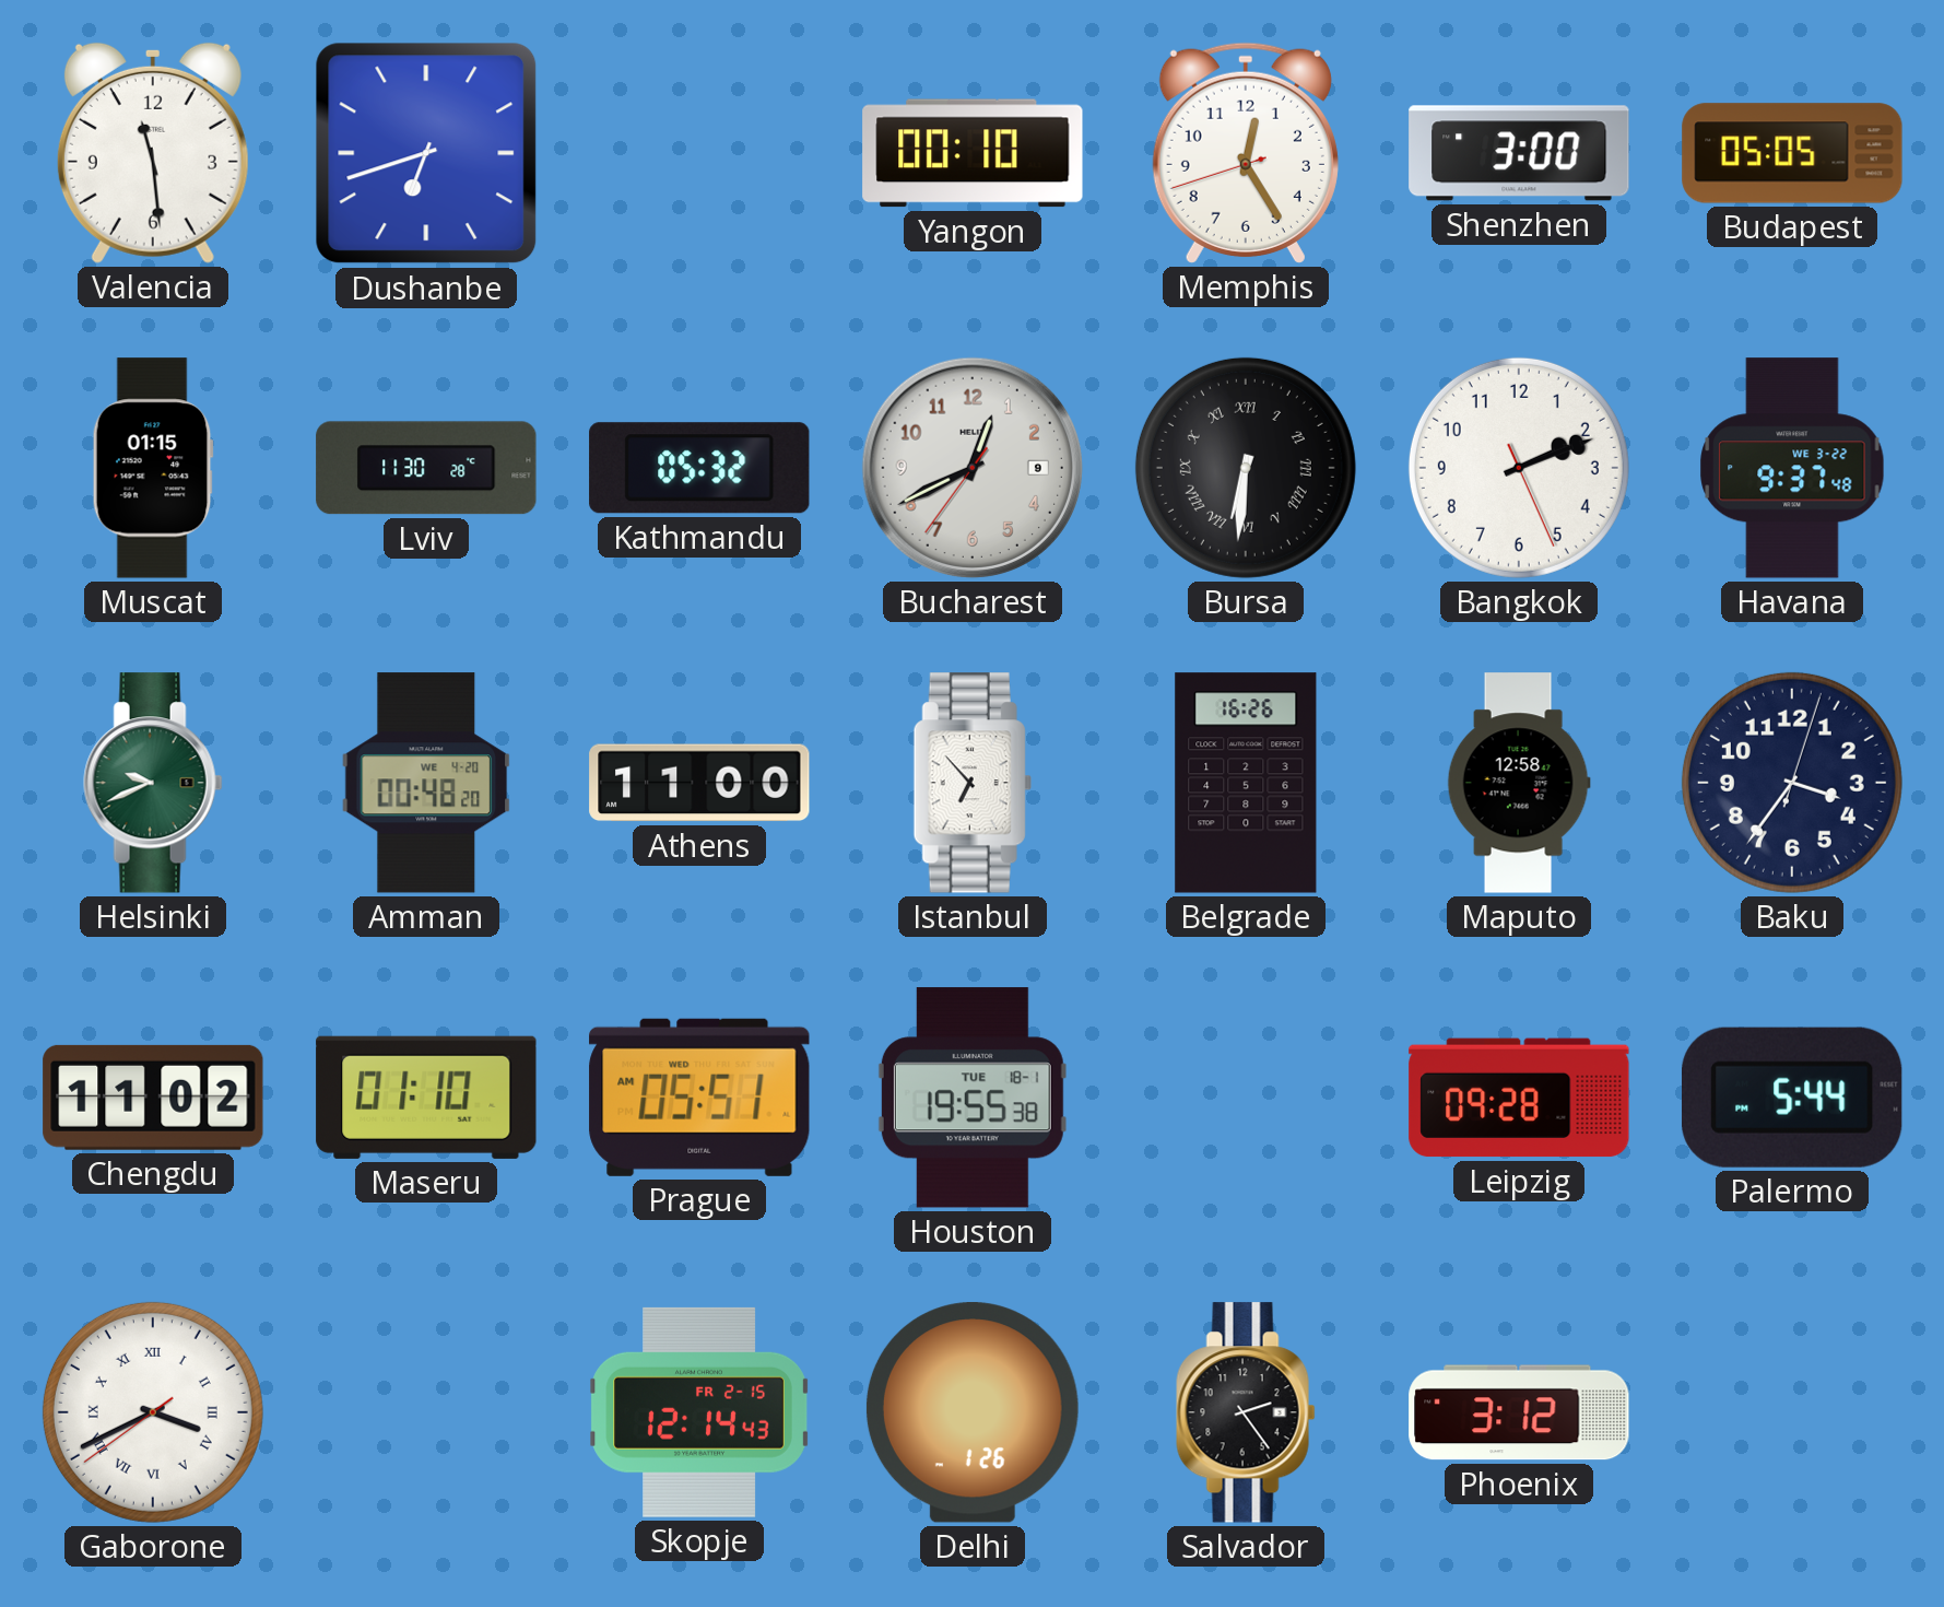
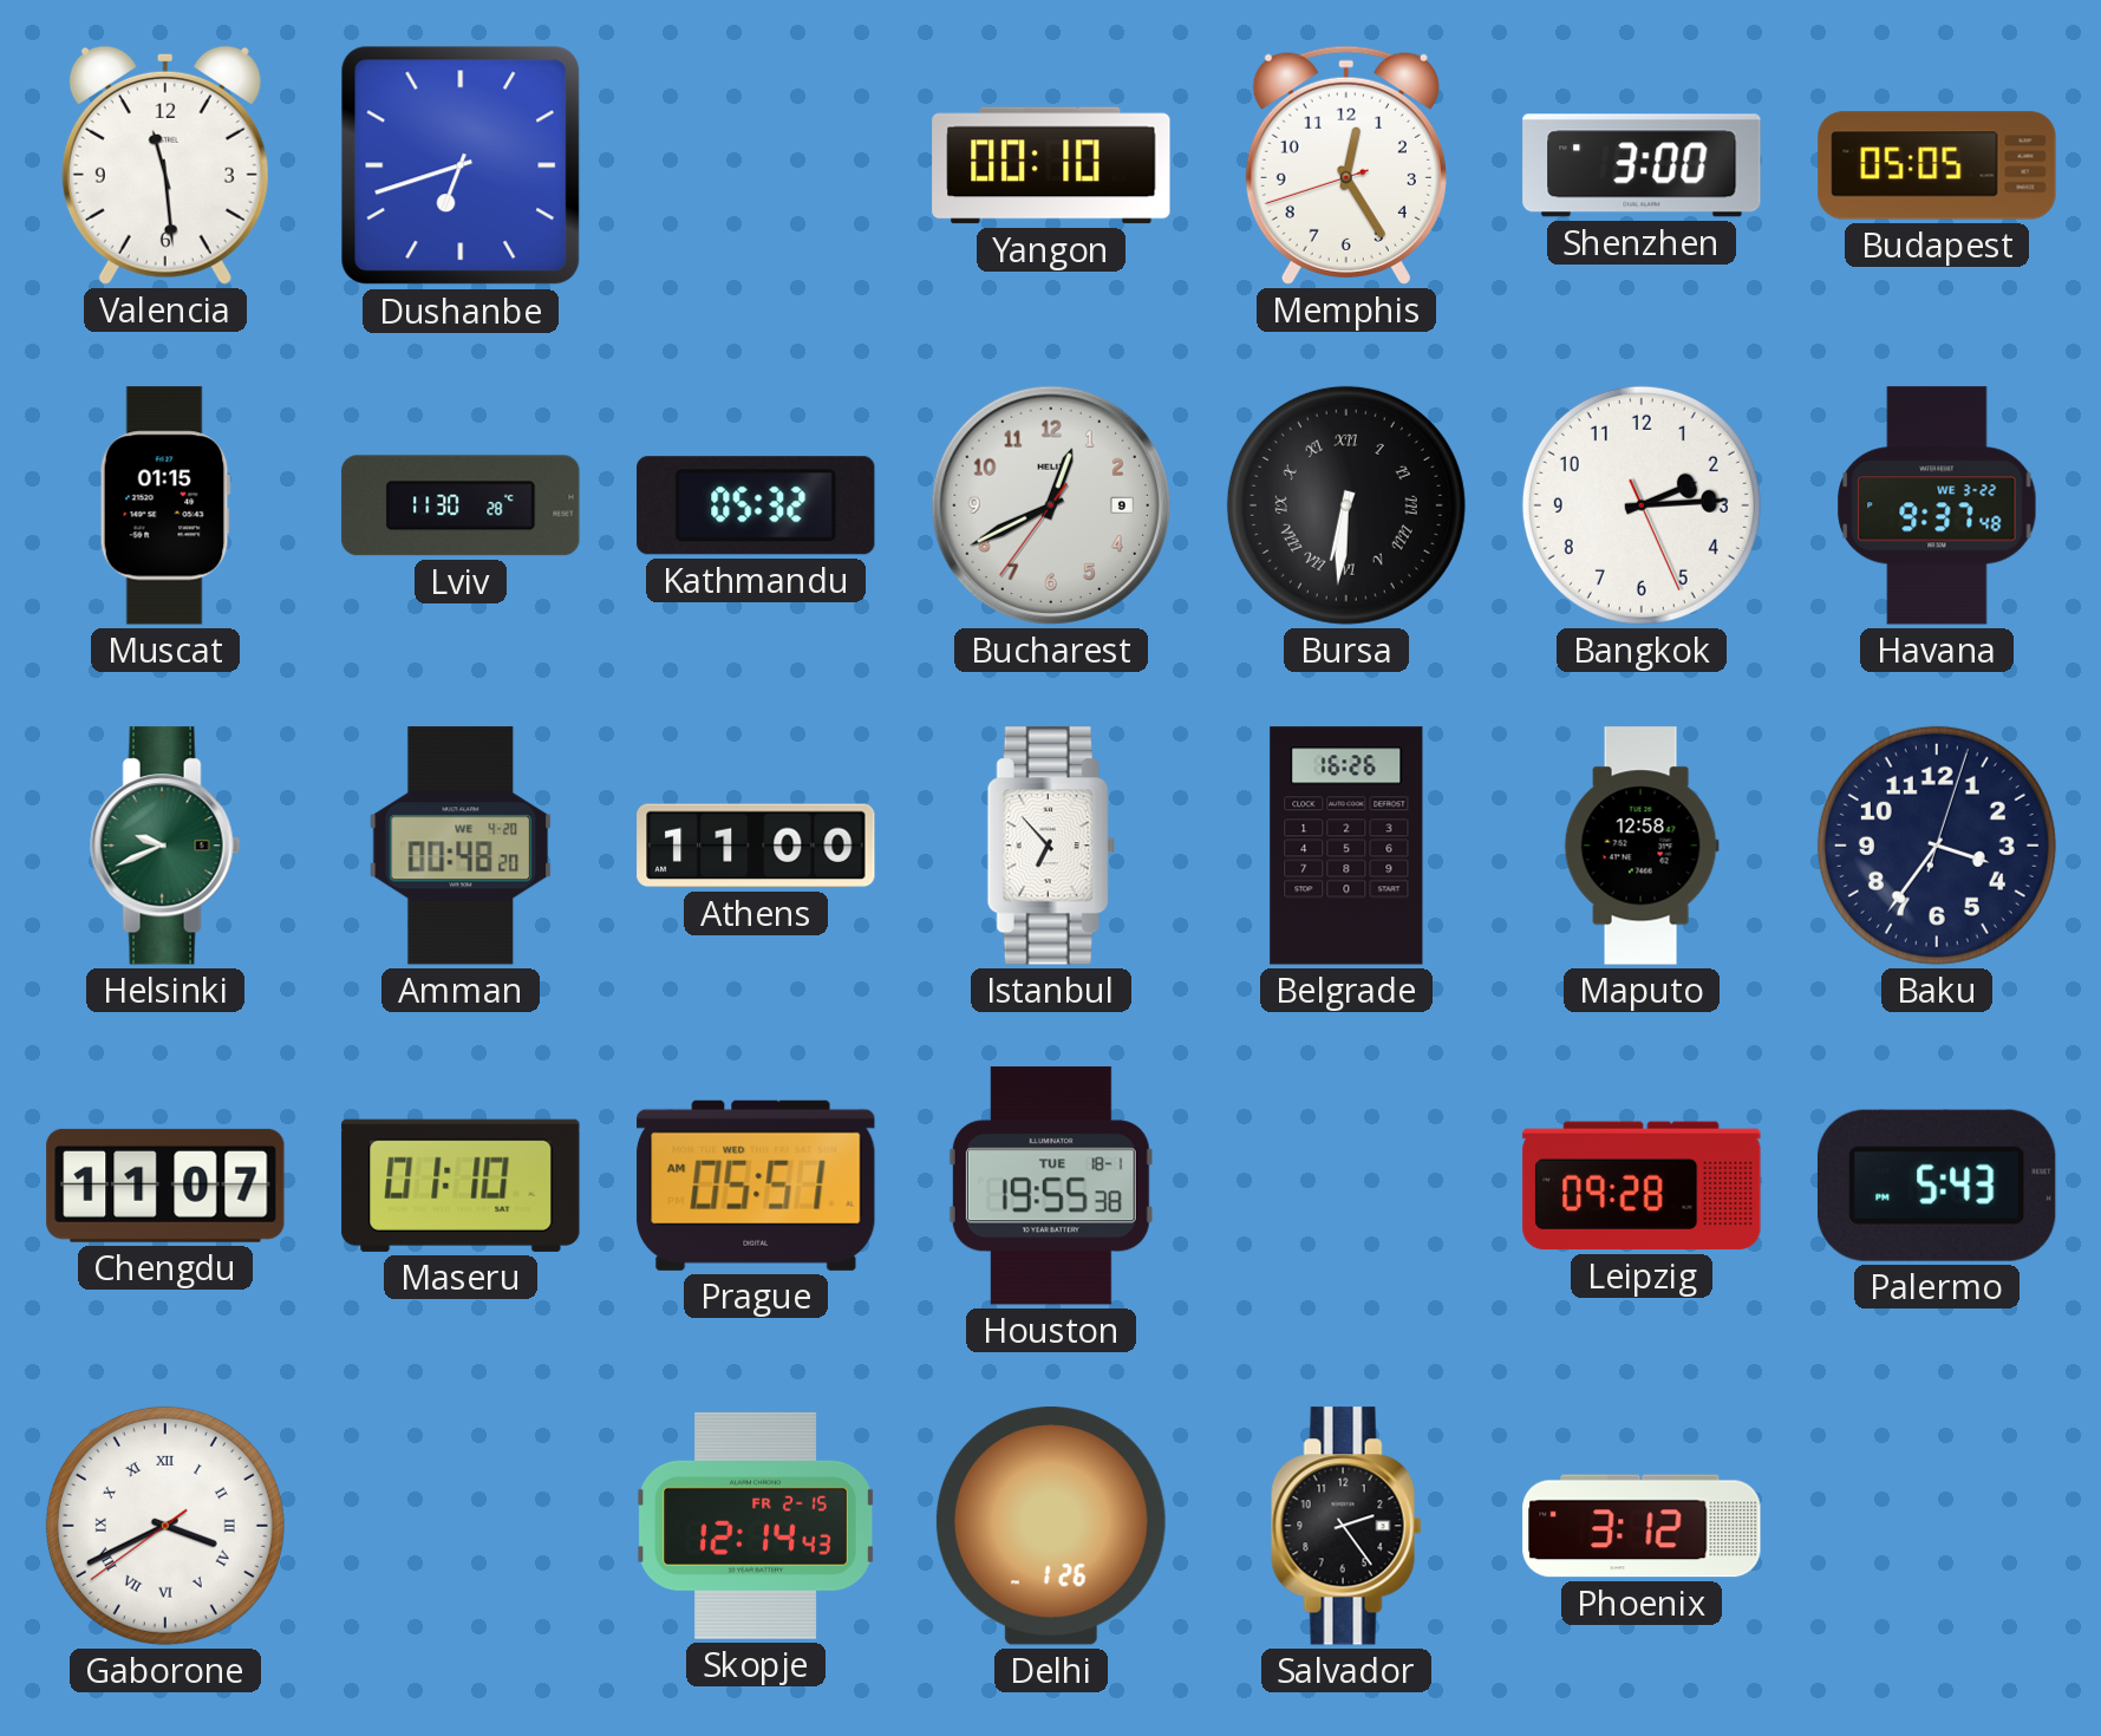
Bangkok: 2:11 -> 2:14 (1642, 505)
Chengdu: 11:02 -> 11:07 (165, 1186)
Palermo: 5:44 -> 5:43 (1937, 1186)
